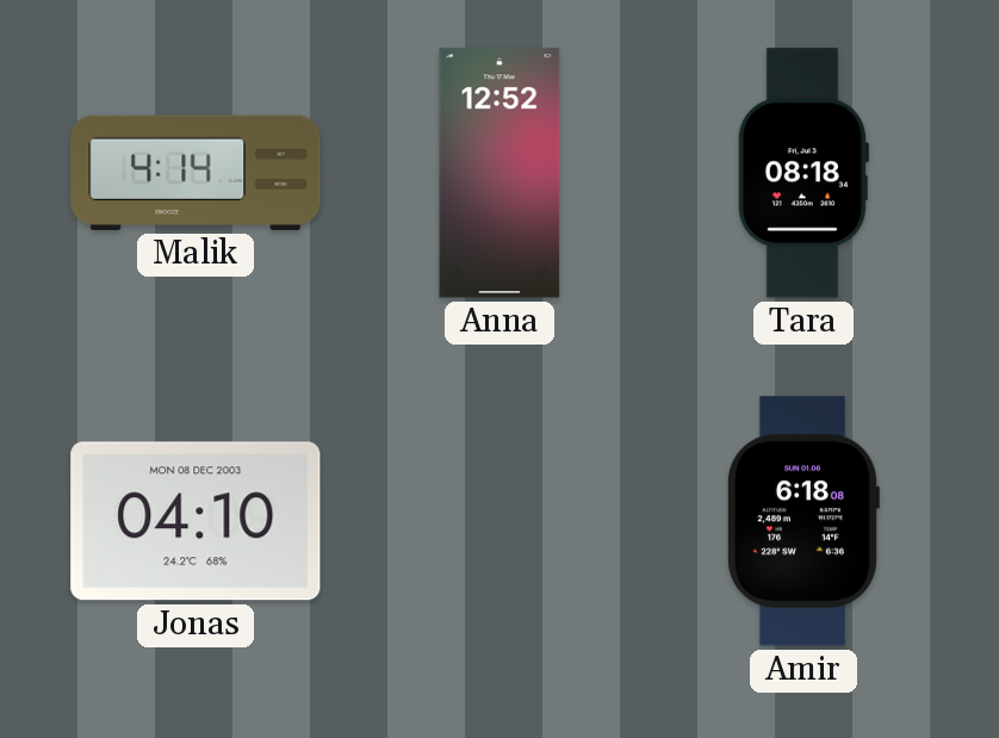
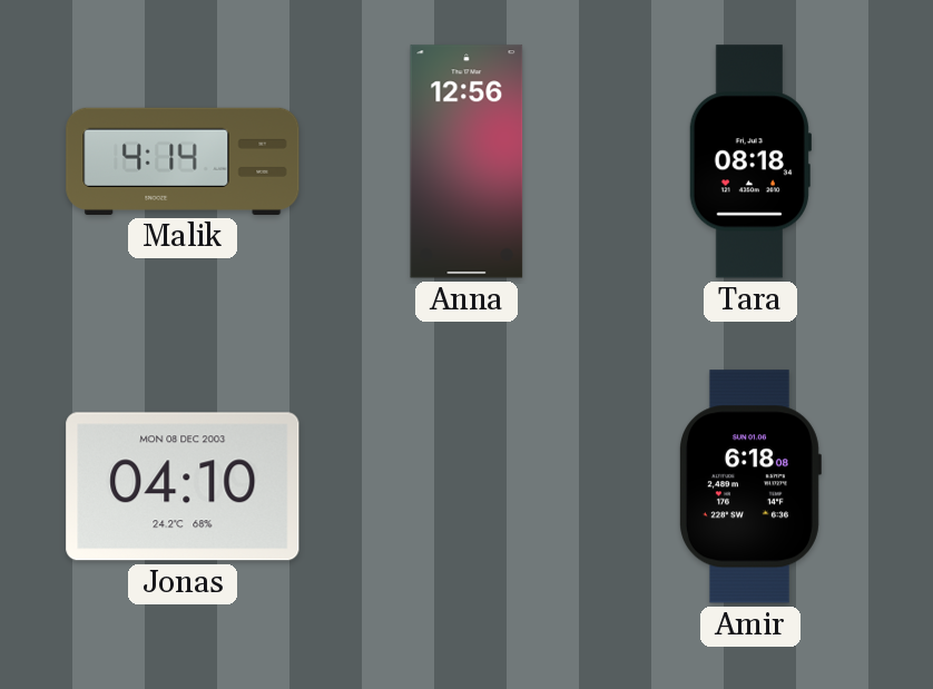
Anna: 12:52 -> 12:56 (466, 161)
